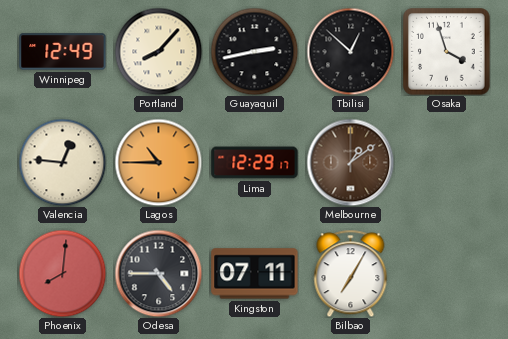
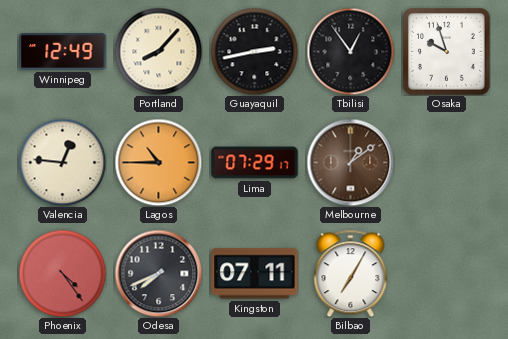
Tbilisi: 12:52 -> 12:54 (350, 51)
Osaka: 3:57 -> 9:57 (447, 52)
Lima: 12:29 -> 07:29 (255, 163)
Phoenix: 8:01 -> 4:24 (62, 273)
Odesa: 4:45 -> 7:41 (158, 273)
